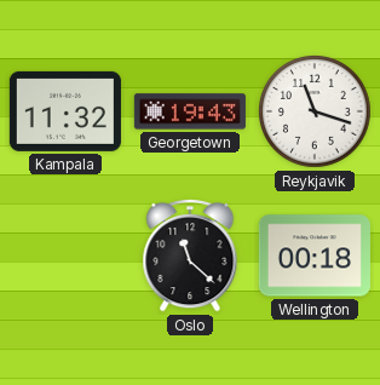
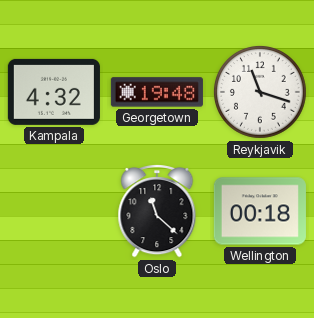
Kampala: 11:32 -> 4:32 (54, 92)
Georgetown: 19:43 -> 19:48 (157, 92)
